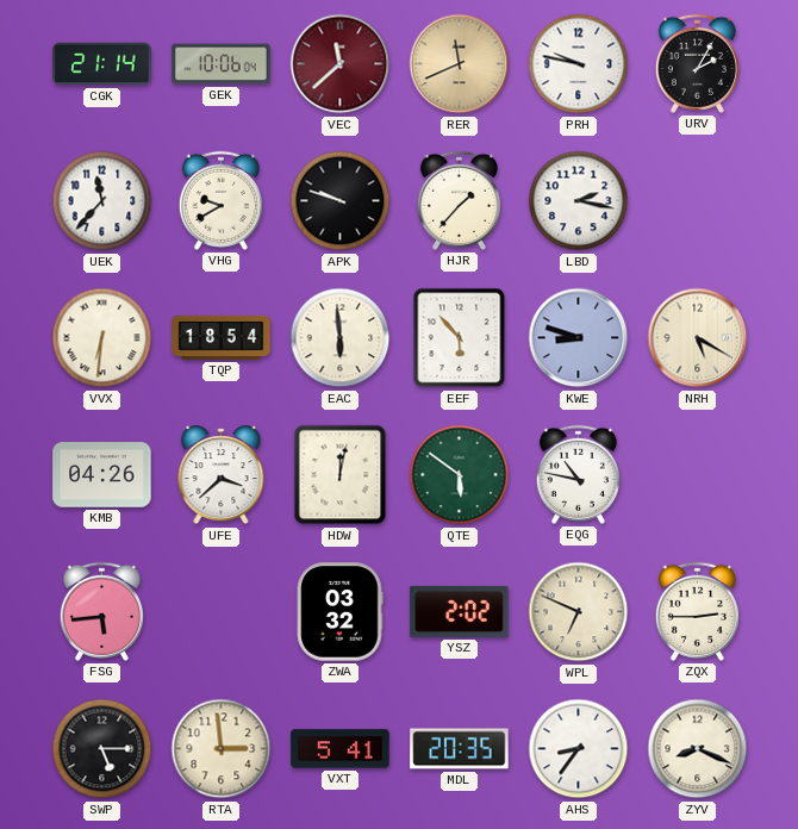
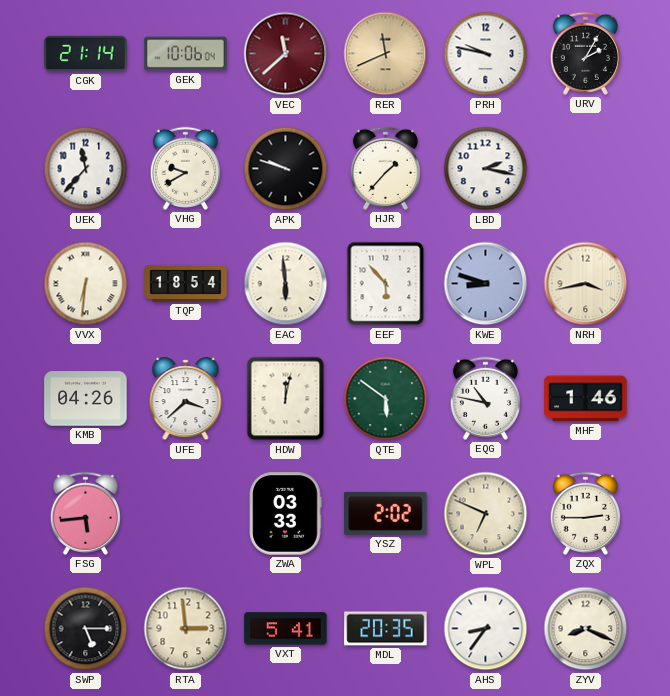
NRH: 5:20 -> 3:43 (586, 284)
MHF: none -> 1:46 (586, 399)
ZWA: 03:32 -> 03:33 (286, 514)
